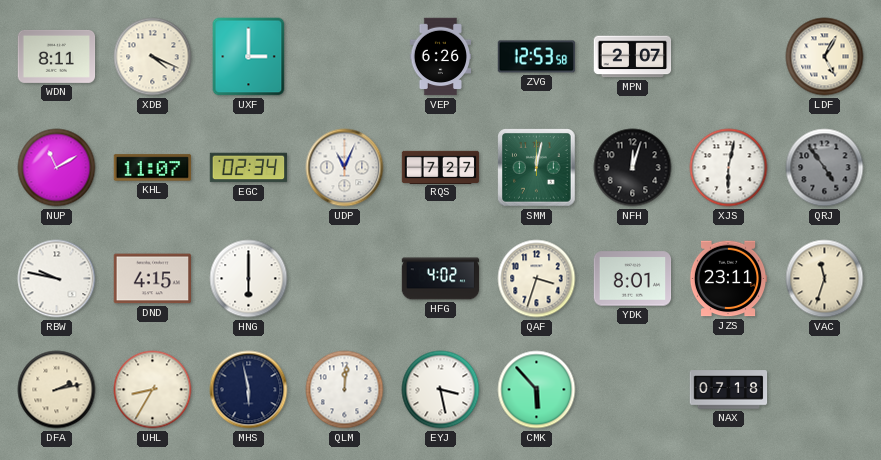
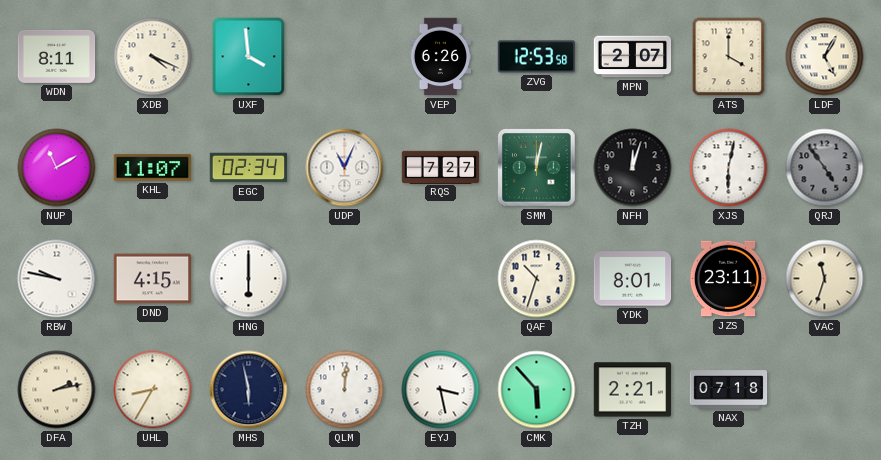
UXF: 3:00 -> 3:59 (249, 57)
ATS: none -> 4:00 (729, 57)
HFG: 4:02 -> none (441, 279)
QAF: 3:33 -> 10:33 (537, 279)
TZH: none -> 2:21 (633, 390)
